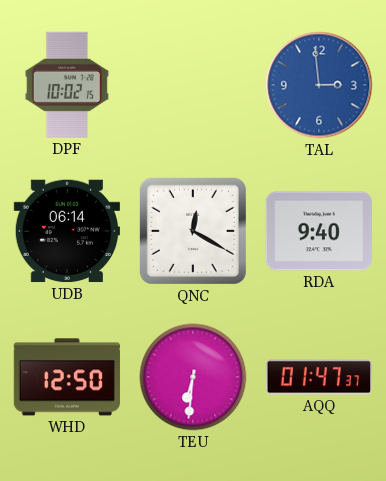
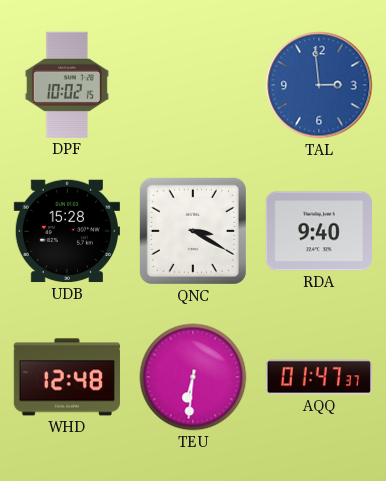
UDB: 06:14 -> 15:28 (67, 231)
QNC: 12:20 -> 3:20 (193, 231)
WHD: 12:50 -> 12:48 (67, 377)
